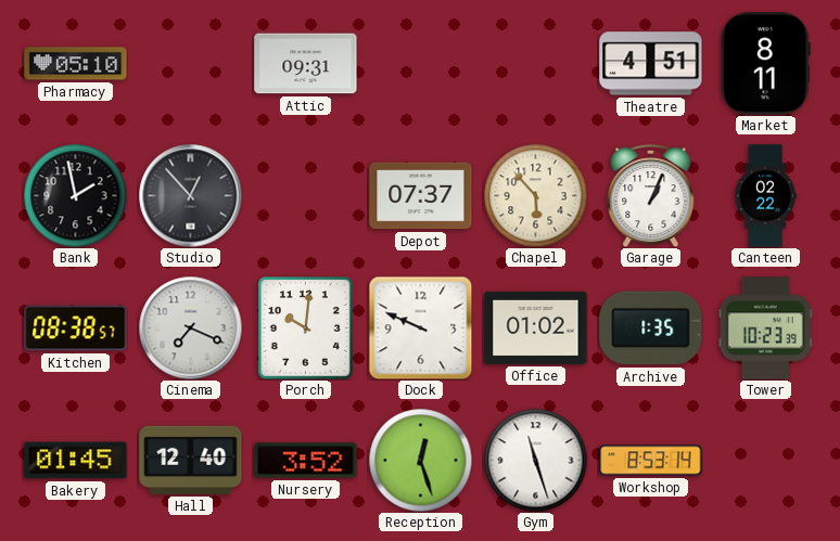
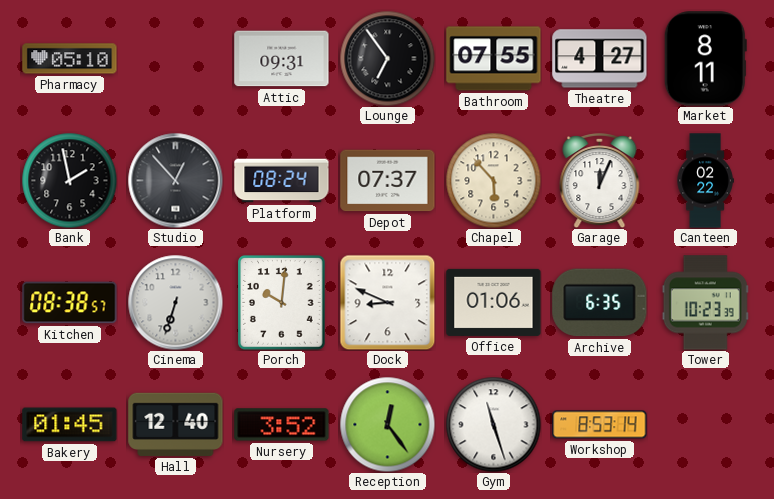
Lounge: none -> 6:54 (387, 58)
Bathroom: none -> 07:55 (494, 59)
Theatre: 4:51 -> 4:27 (600, 59)
Platform: none -> 08:24 (282, 181)
Garage: 1:04 -> 12:04 (600, 180)
Cinema: 7:19 -> 6:33 (175, 302)
Dock: 9:49 -> 8:49 (387, 302)
Office: 01:02 -> 01:06 (494, 302)
Archive: 1:35 -> 6:35 (600, 303)
Reception: 12:27 -> 12:24 (387, 424)
